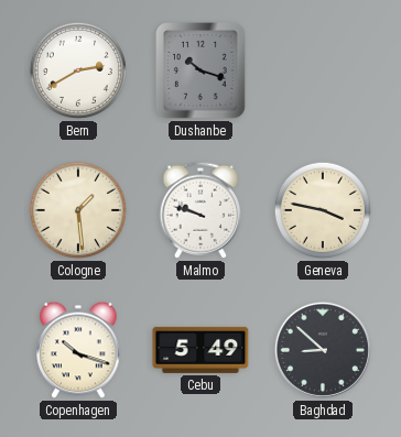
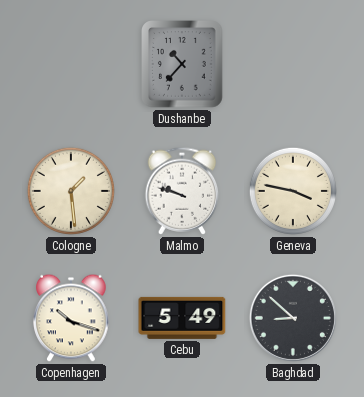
Bern: 2:40 -> none (78, 70)
Dushanbe: 10:18 -> 10:37 (183, 64)
